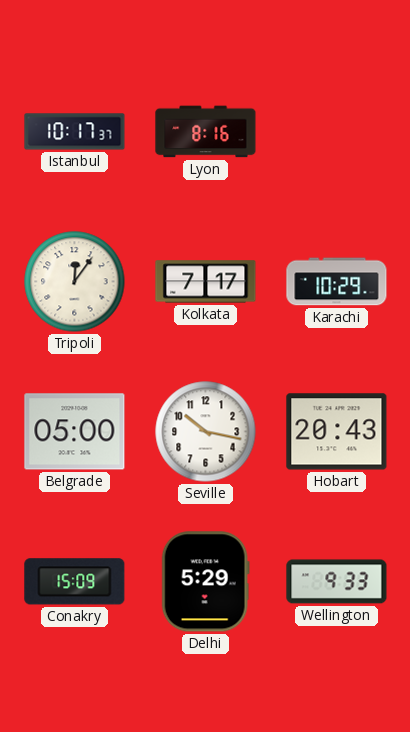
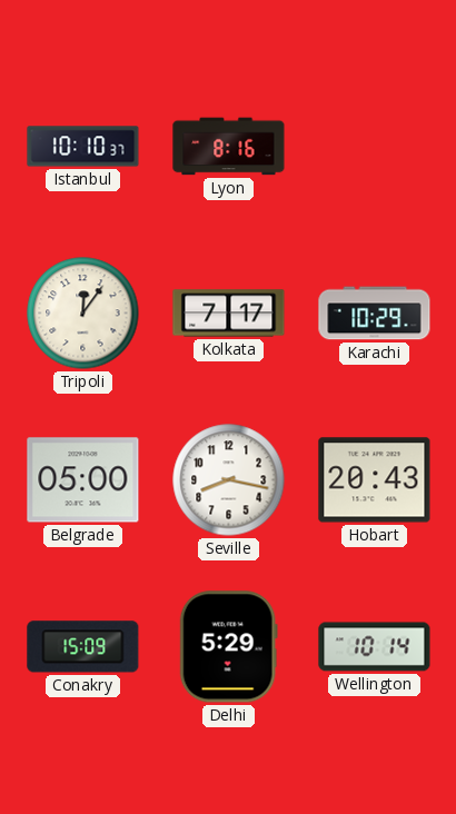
Istanbul: 10:17 -> 10:10 (83, 147)
Seville: 10:17 -> 8:17 (229, 480)
Wellington: 9:33 -> 10:14 (375, 647)
